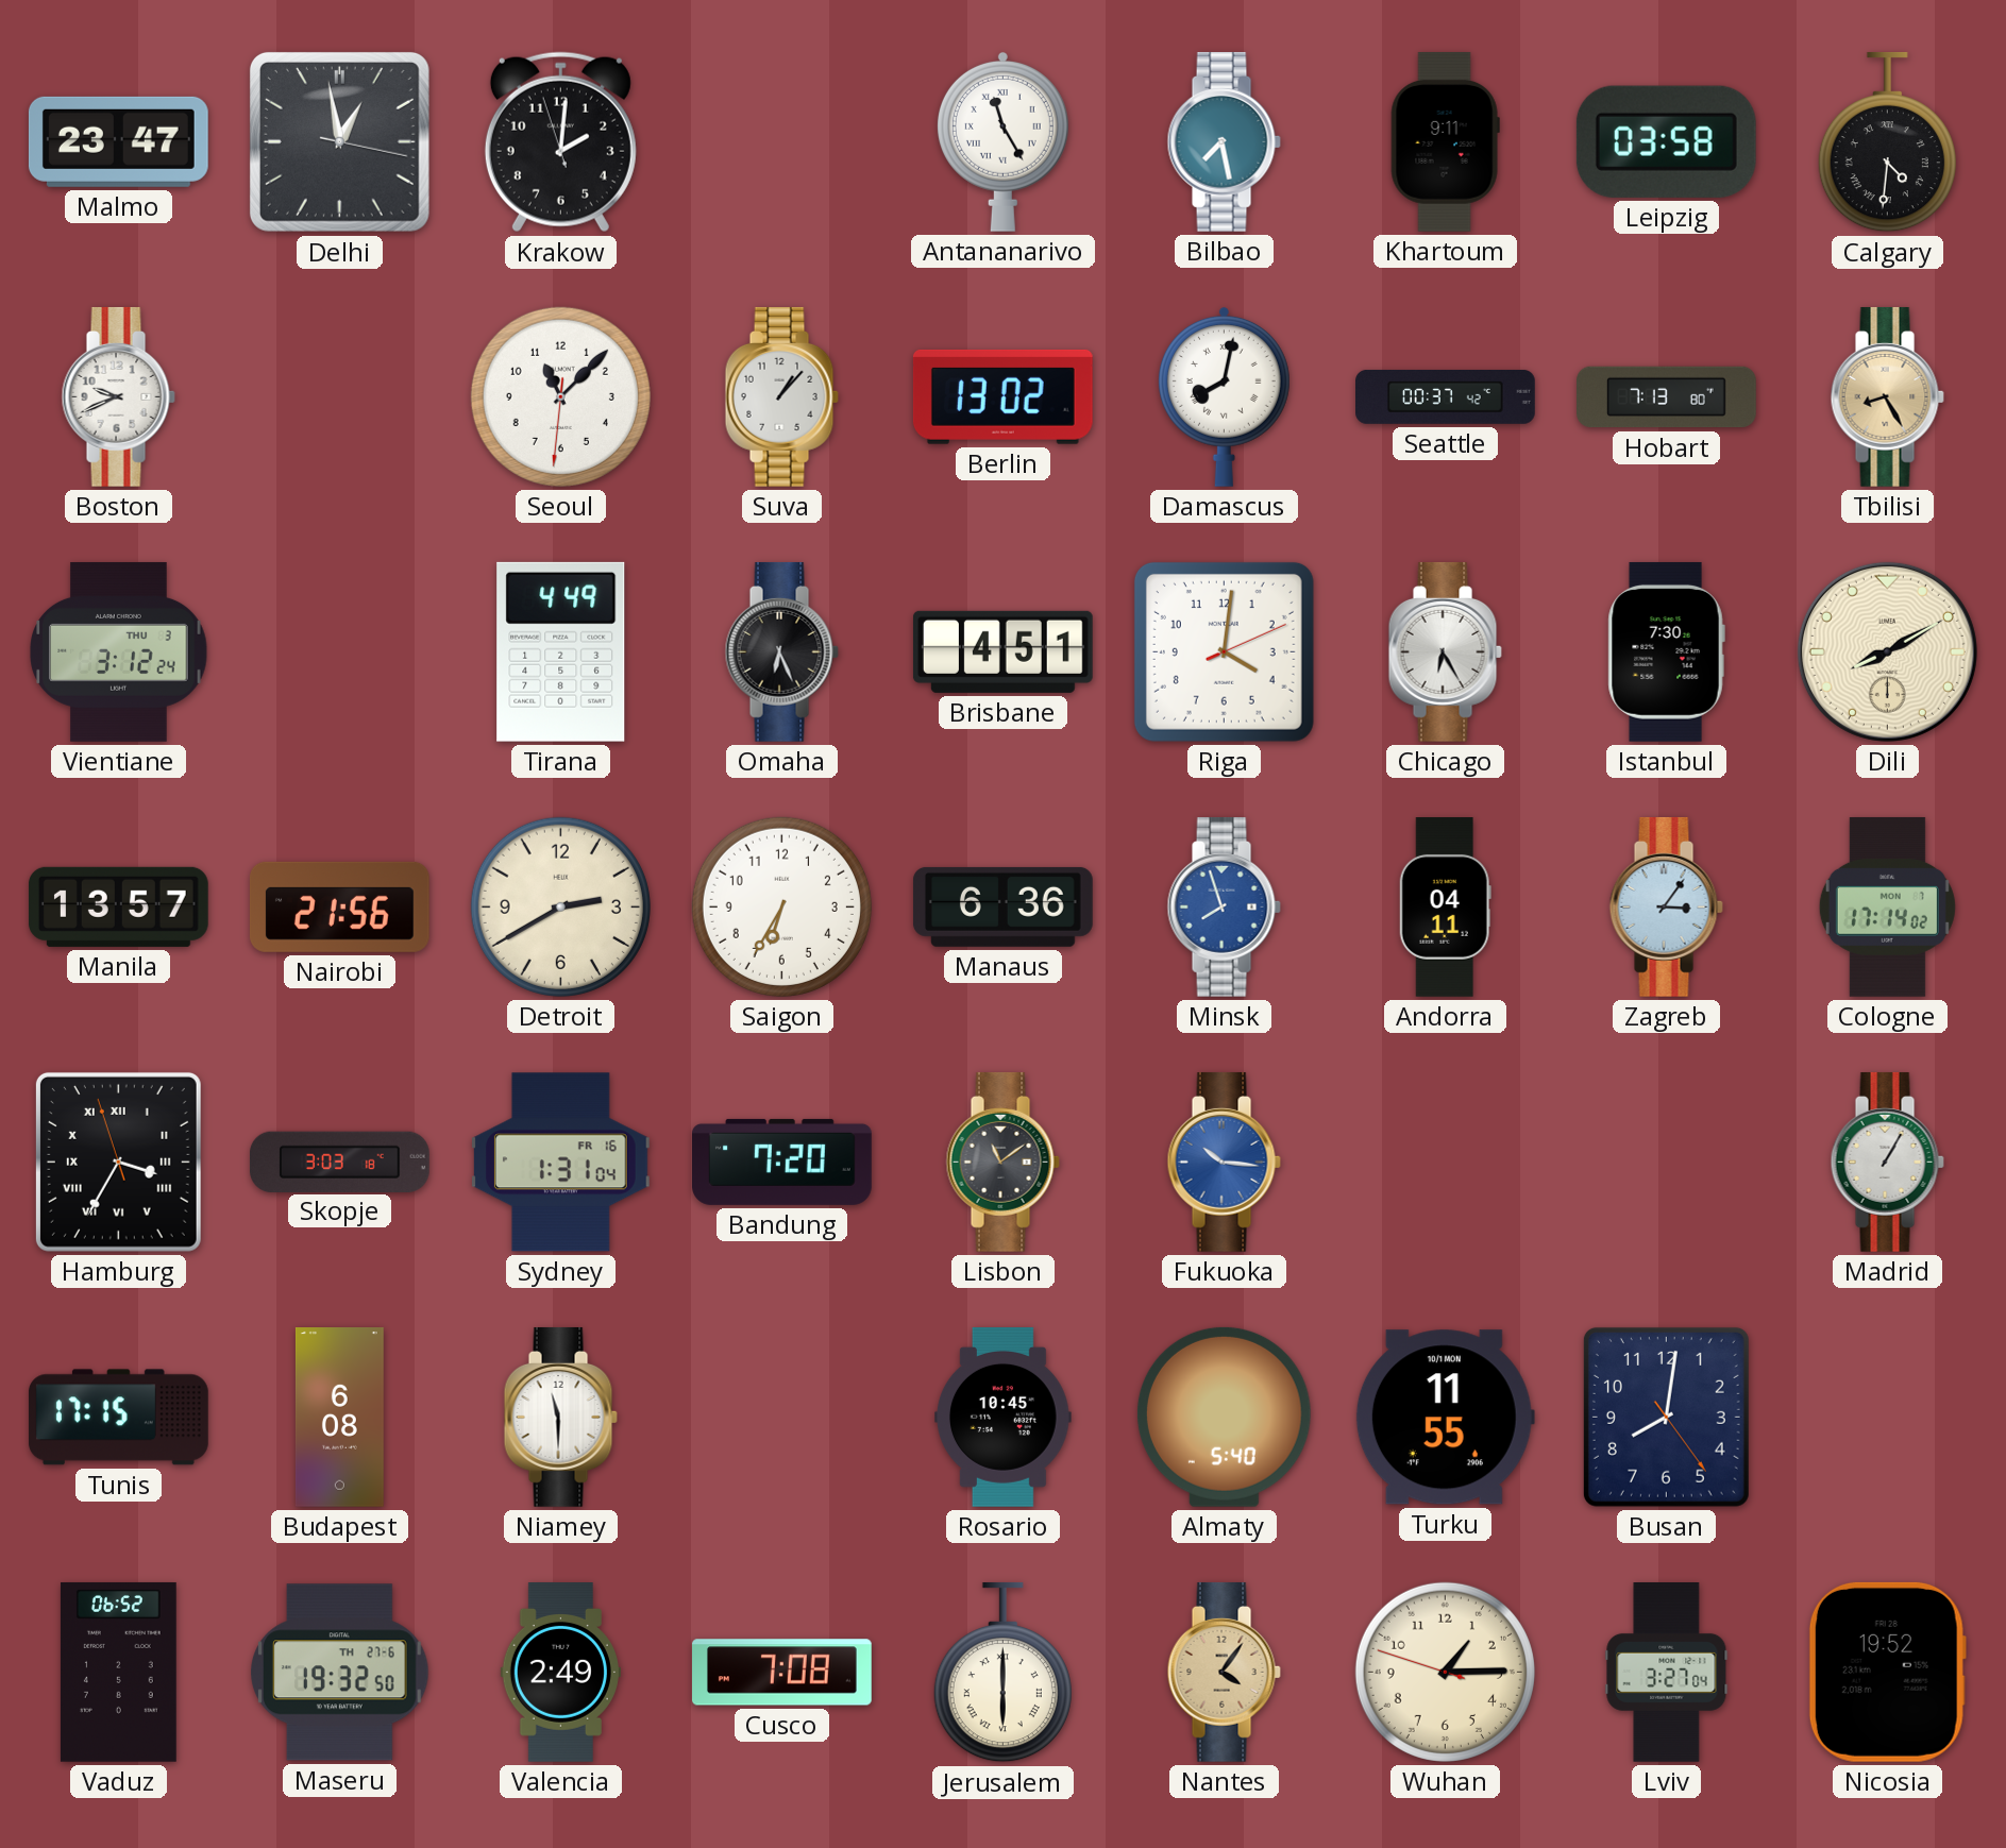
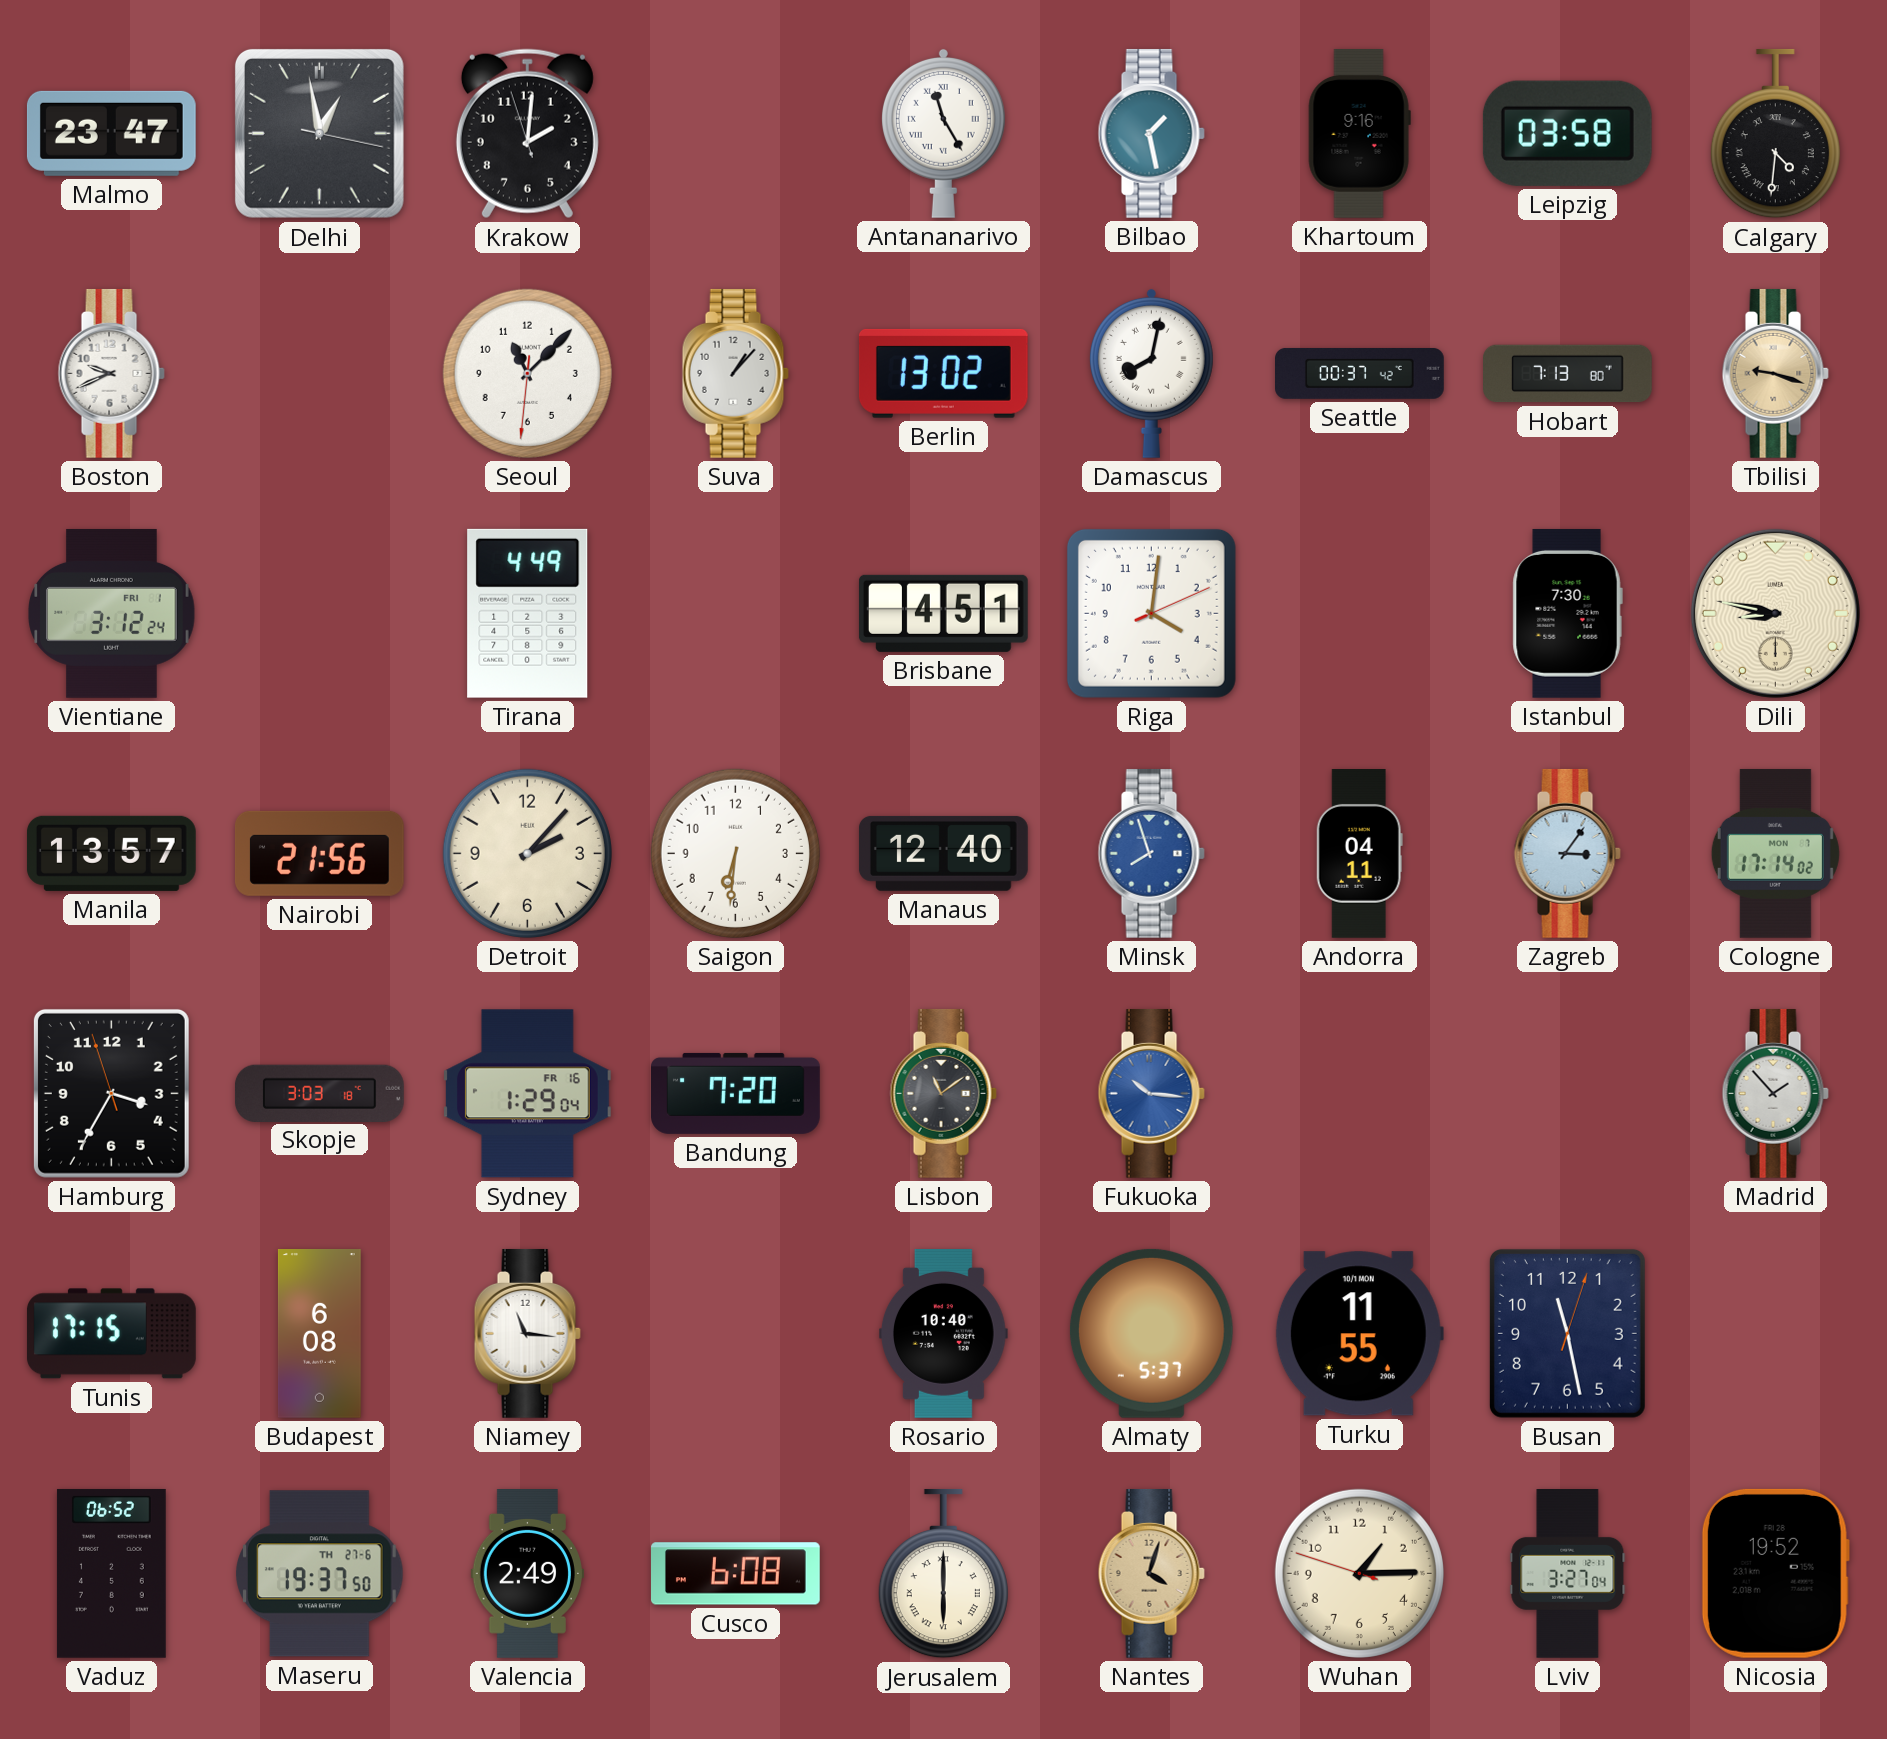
Bilbao: 7:28 -> 1:28 (1151, 133)
Khartoum: 9:11 -> 9:16 (1359, 133)
Tbilisi: 8:25 -> 9:18 (1775, 373)
Vientiane date: THU 3 -> FRI 1 (112, 613)
Omaha: 6:26 -> none (781, 651)
Chicago: 6:25 -> none (1445, 651)
Dili: 8:10 -> 8:47 (1775, 613)
Detroit: 2:40 -> 2:07 (527, 853)
Saigon: 6:35 -> 6:31 (735, 853)
Manaus: 6:36 -> 12:40 (943, 853)
Hamburg numerals: Roman -> Arabic (111, 1093)
Sydney: 1:31 -> 1:29 (527, 1094)
Madrid: 1:05 -> 1:53 (1775, 1093)
Niamey: 11:30 -> 11:16 (527, 1333)
Rosario: 10:45 -> 10:40 (944, 1334)
Almaty: 5:40 -> 5:37 (1151, 1333)
Busan: 8:01 -> 11:28 (1567, 1333)
Maseru: 19:32 -> 19:37 (320, 1574)
Cusco: 7:08 -> 6:08 (736, 1574)
Nantes: 4:06 -> 4:03 (1151, 1573)
